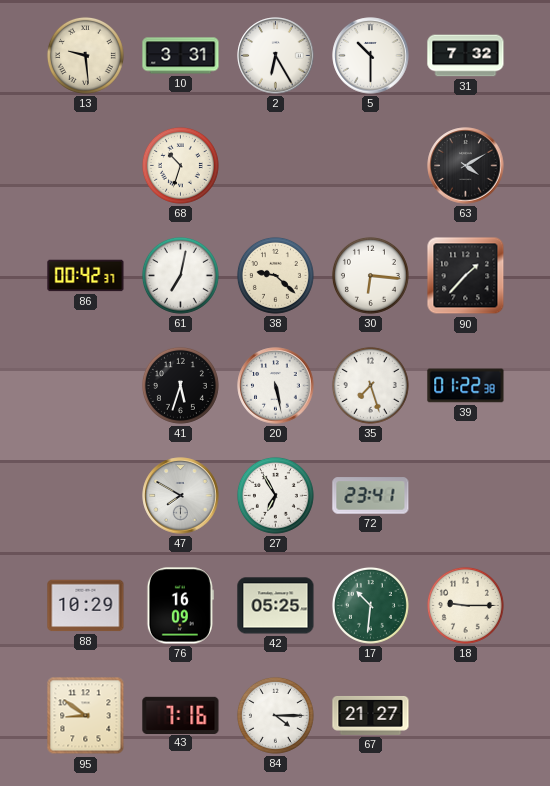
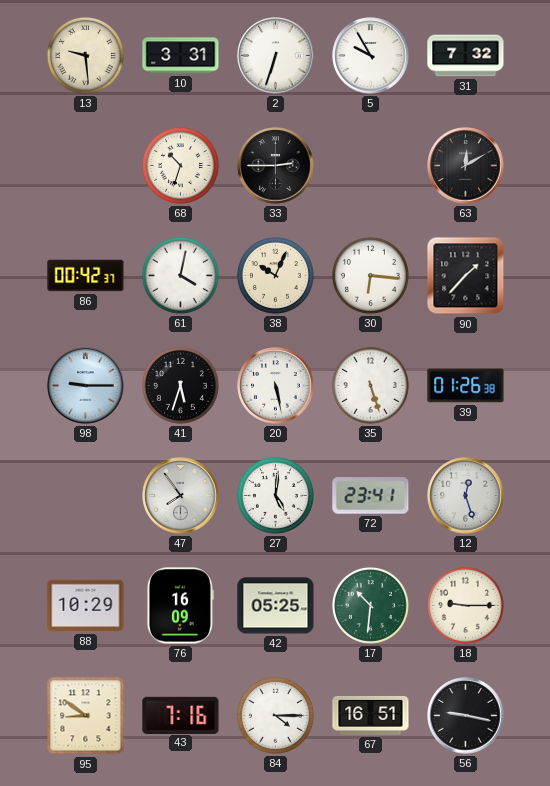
2: 6:25 -> 6:33 (276, 56)
5: 10:30 -> 9:55 (371, 56)
33: none -> 2:45 (276, 166)
63: 4:10 -> 12:10 (466, 166)
61: 7:02 -> 4:02 (180, 275)
38: 9:22 -> 10:04 (275, 275)
98: none -> 9:15 (86, 386)
35: 7:27 -> 5:27 (370, 385)
39: 01:22 -> 01:26 (466, 386)
47: 7:50 -> 7:54 (181, 496)
27: 6:55 -> 5:01 (275, 495)
12: none -> 12:27 (466, 496)
67: 21:27 -> 16:51 (371, 715)
56: none -> 9:17 (466, 716)
